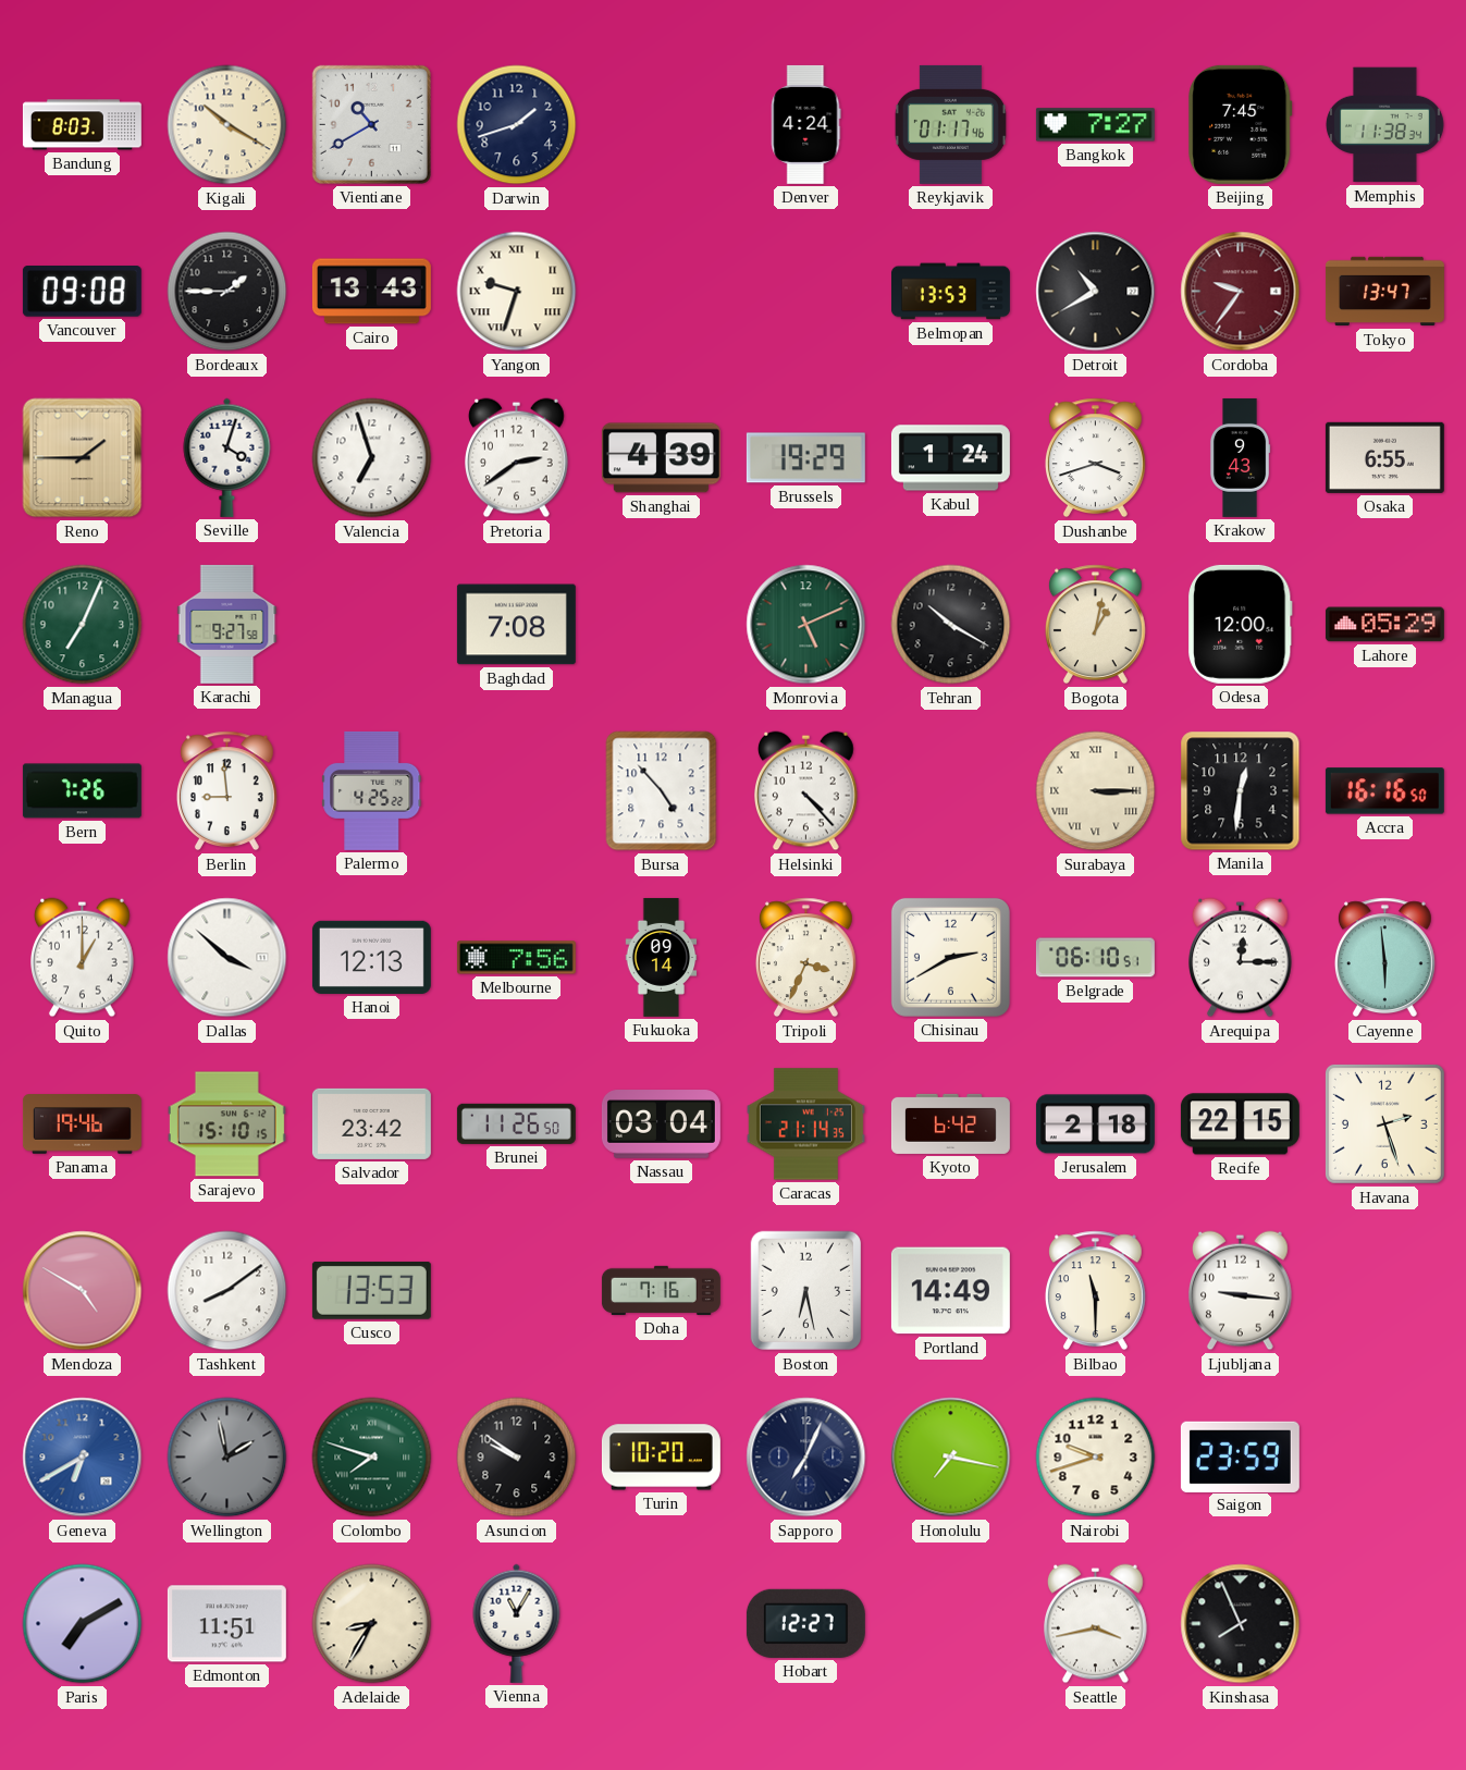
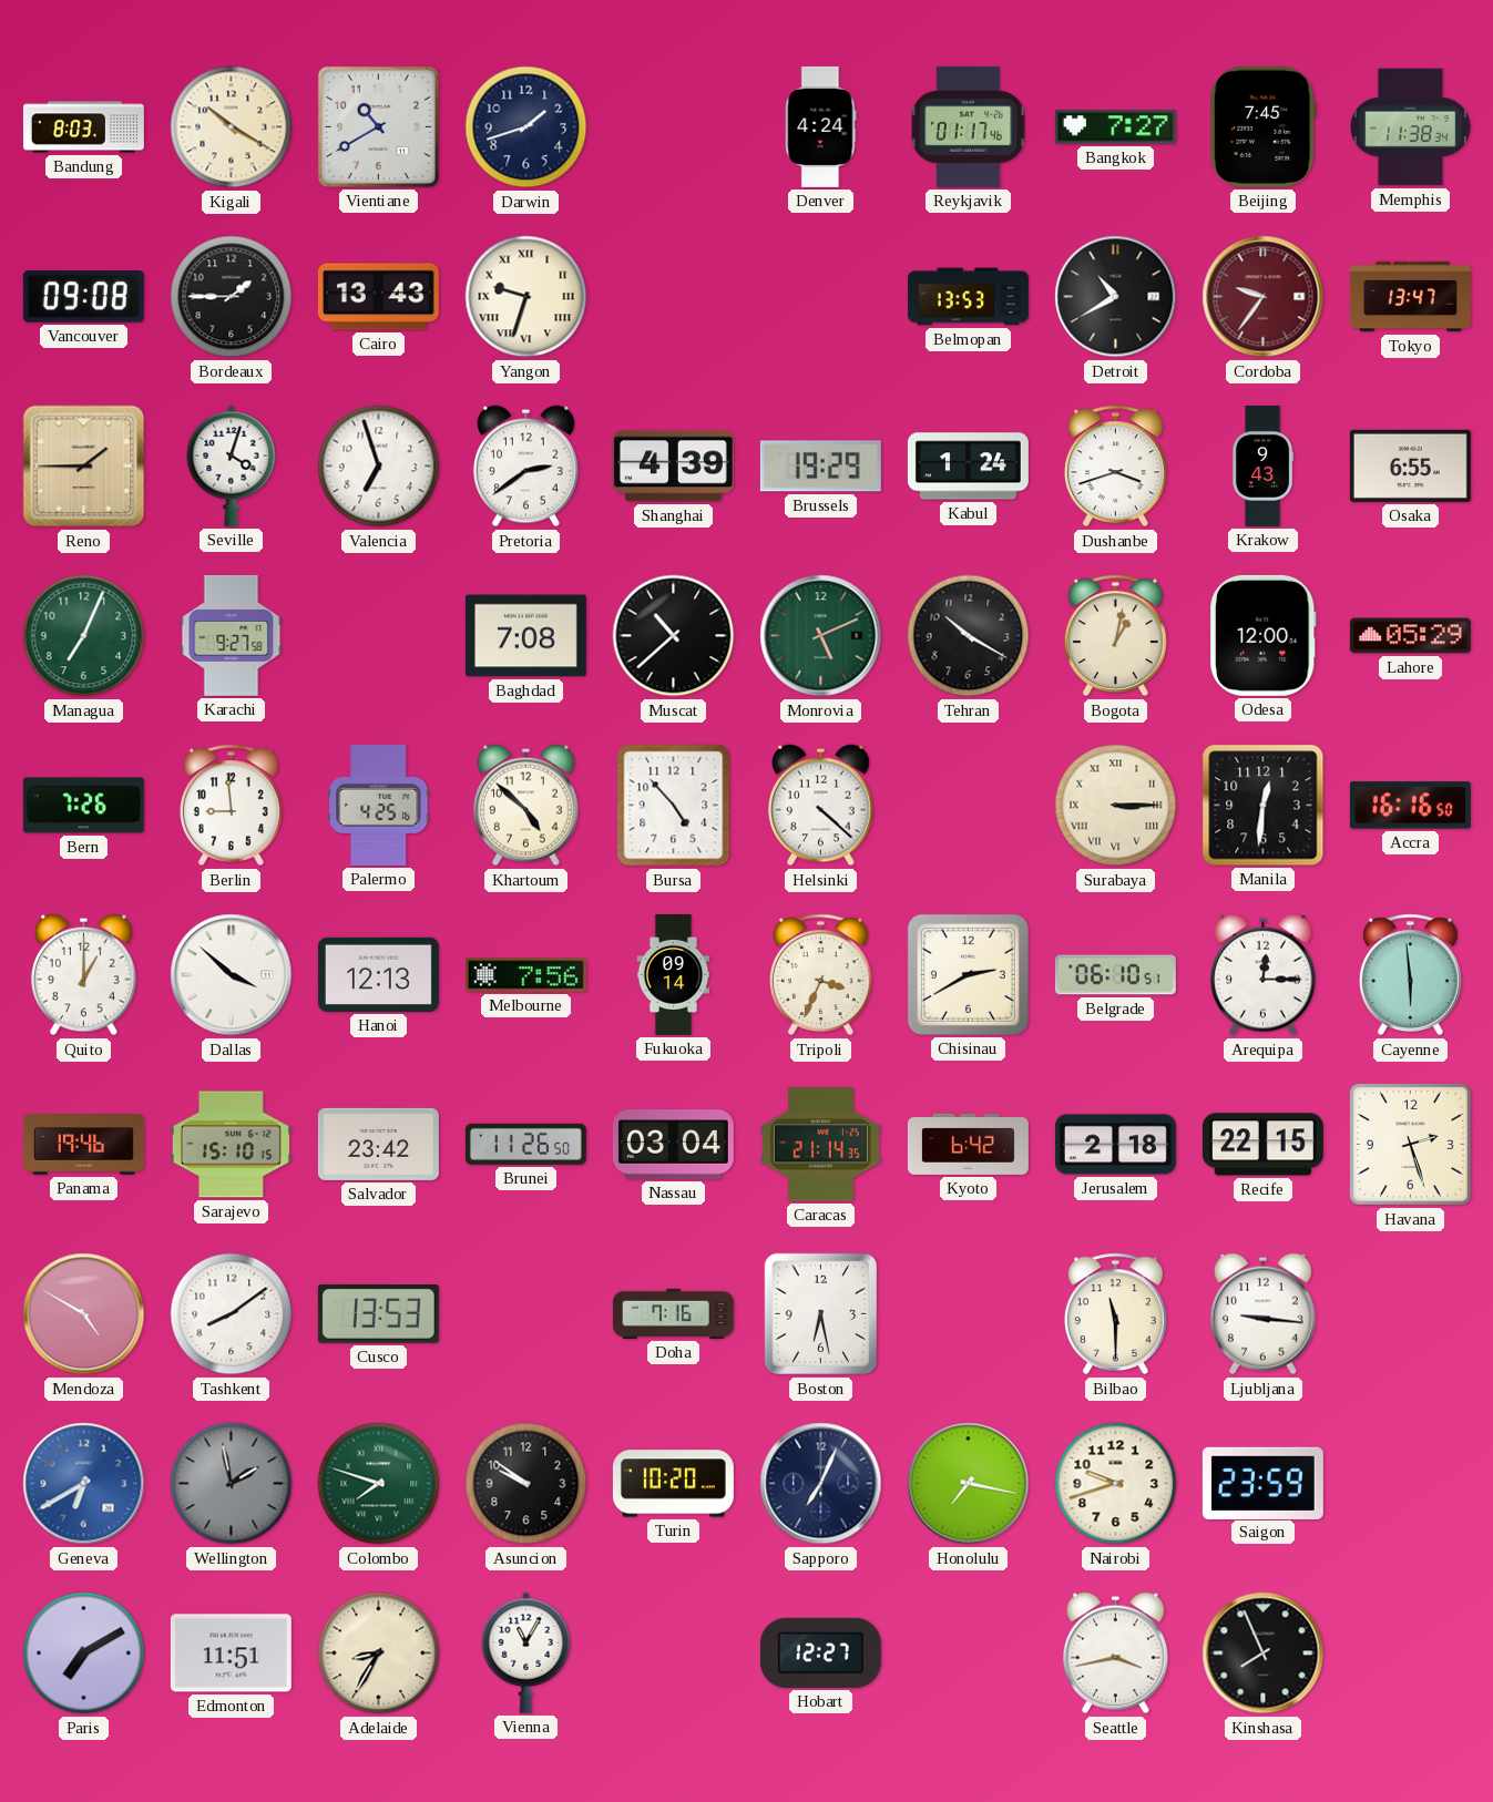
Muscat: none -> 10:38 (674, 636)
Palermo: 4:25:22 -> 4:25:16 (379, 805)
Khartoum: none -> 4:52 (526, 806)
Helsinki: 4:23 -> 4:22 (821, 806)
Portland: 14:49 -> none (950, 1291)
